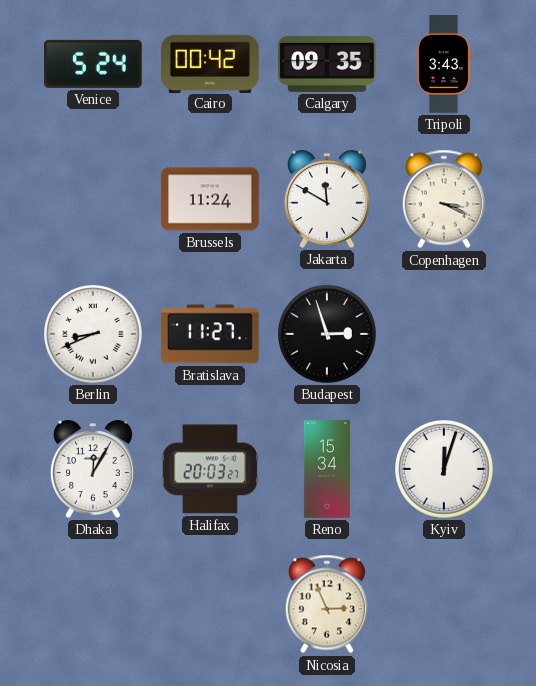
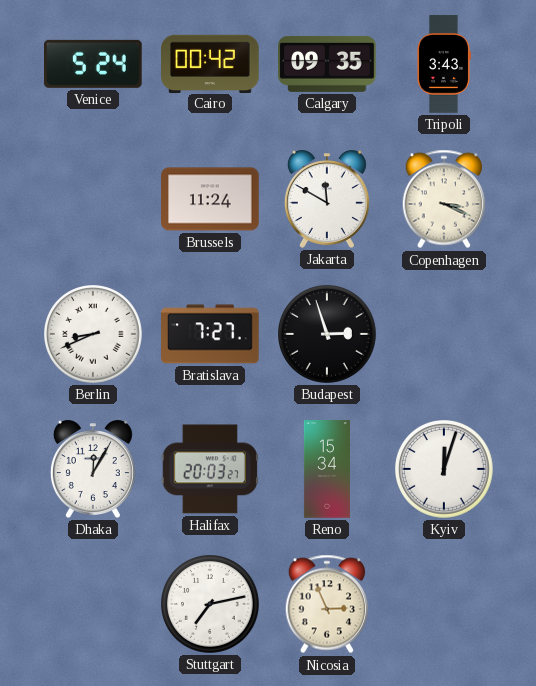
Bratislava: 11:27 -> 7:27 (210, 334)
Stuttgart: none -> 7:13 (211, 605)
